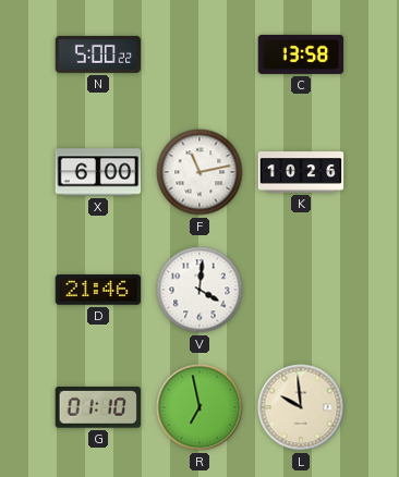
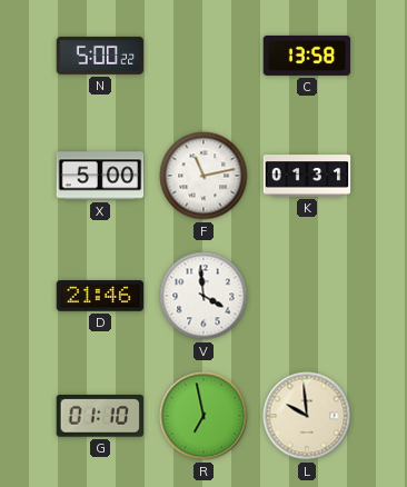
X: 6:00 -> 5:00 (100, 176)
K: 10:26 -> 01:31 (307, 176)
V: 4:01 -> 3:59 (203, 296)
